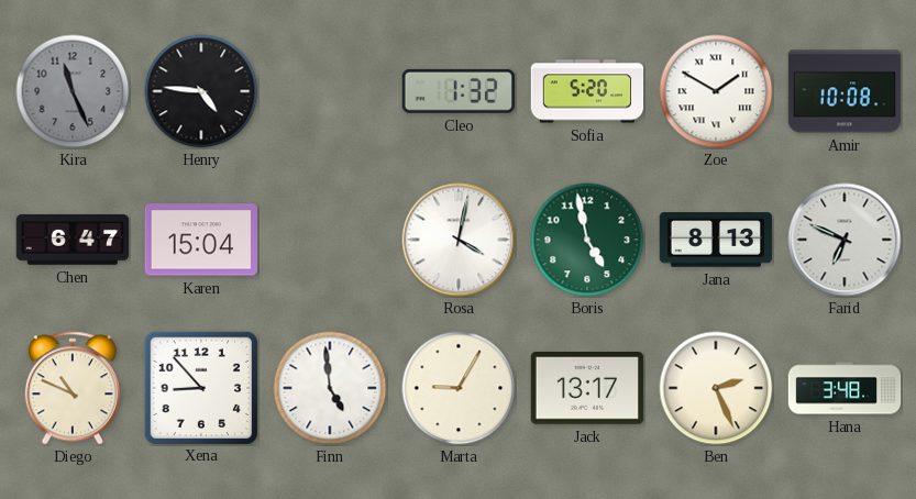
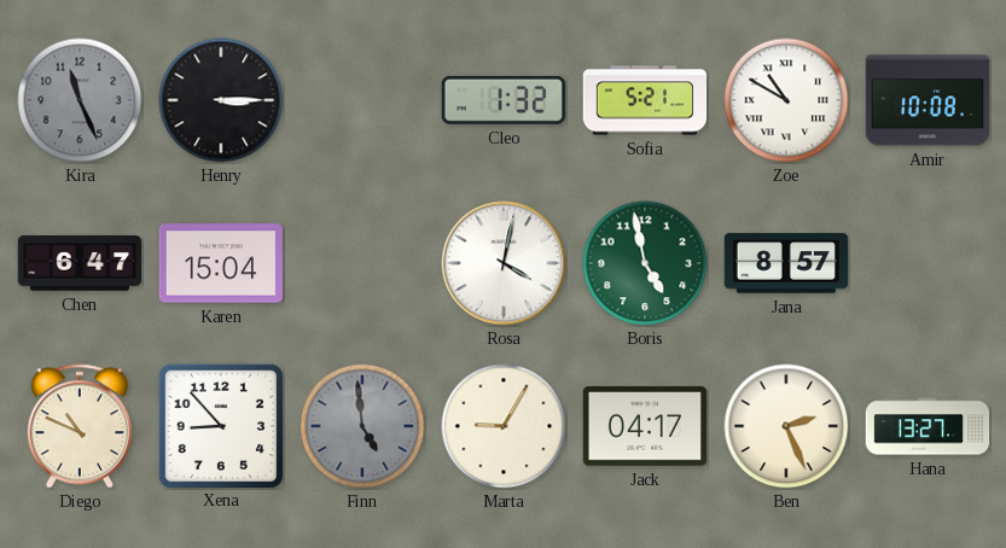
Henry: 4:46 -> 3:15 (221, 100)
Sofia: 5:20 -> 5:21 (645, 100)
Zoe: 1:50 -> 10:50 (786, 100)
Jana: 8:13 -> 8:57 (786, 263)
Farid: 6:49 -> none (845, 240)
Finn dial: white -> grey (362, 426)
Jack: 13:17 -> 04:17 (645, 427)
Hana: 3:48 -> 13:27 (928, 426)
